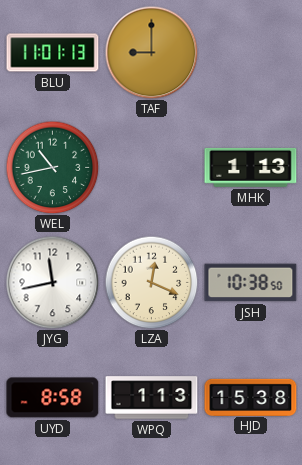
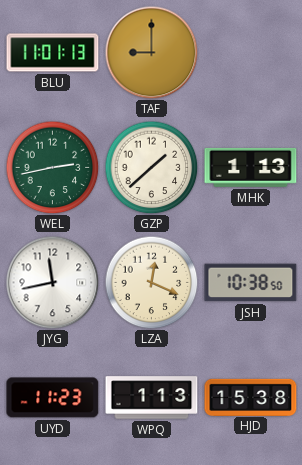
WEL: 10:43 -> 2:43 (52, 167)
GZP: none -> 1:38 (151, 167)
UYD: 8:58 -> 11:23 (53, 398)
